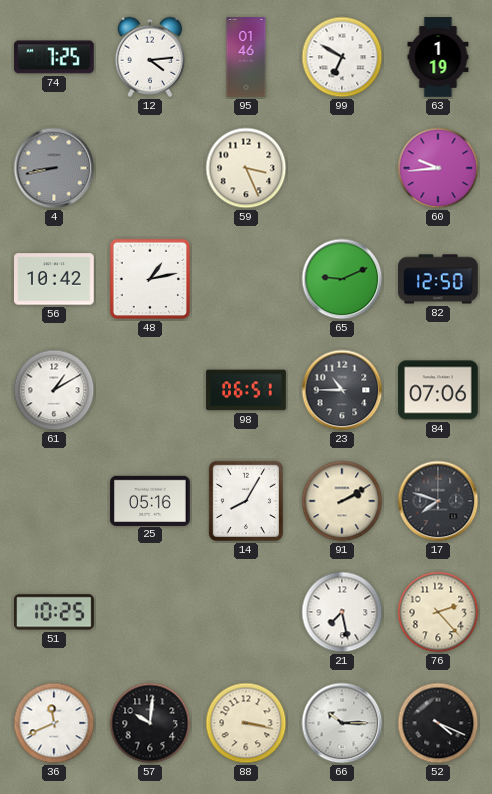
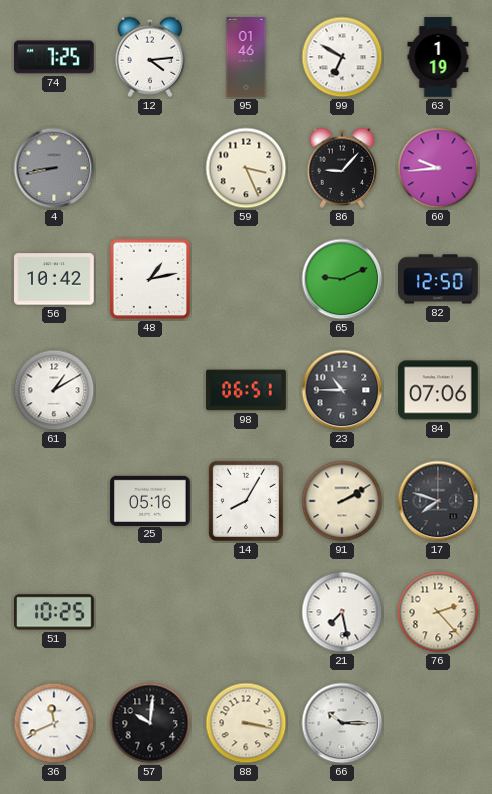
86: none -> 9:07 (342, 168)
52: 4:19 -> none (438, 723)
